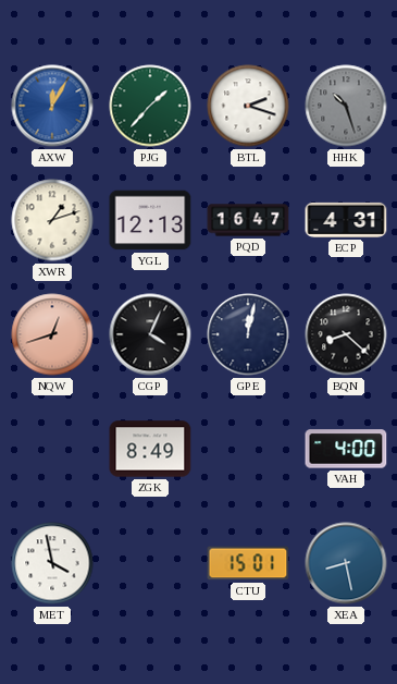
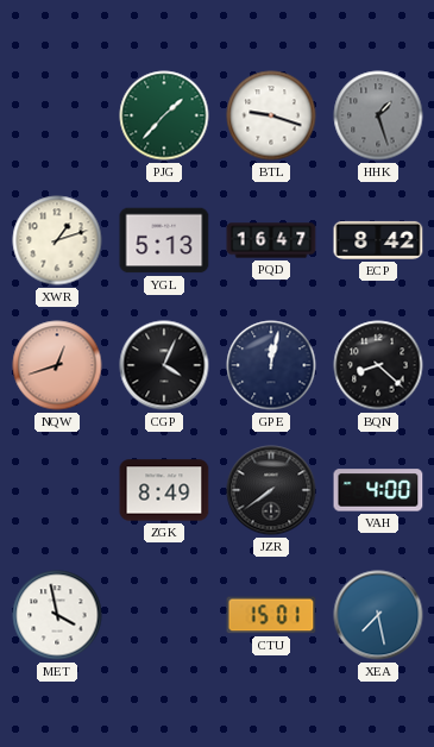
AXW: 12:05 -> none (52, 106)
BTL: 2:18 -> 9:18 (271, 115)
HHK: 10:27 -> 1:27 (378, 115)
YGL: 12:13 -> 5:13 (164, 240)
ECP: 4:31 -> 8:42 (378, 240)
JZR: none -> 7:39 (271, 490)
XEA: 8:28 -> 7:28 (378, 615)
